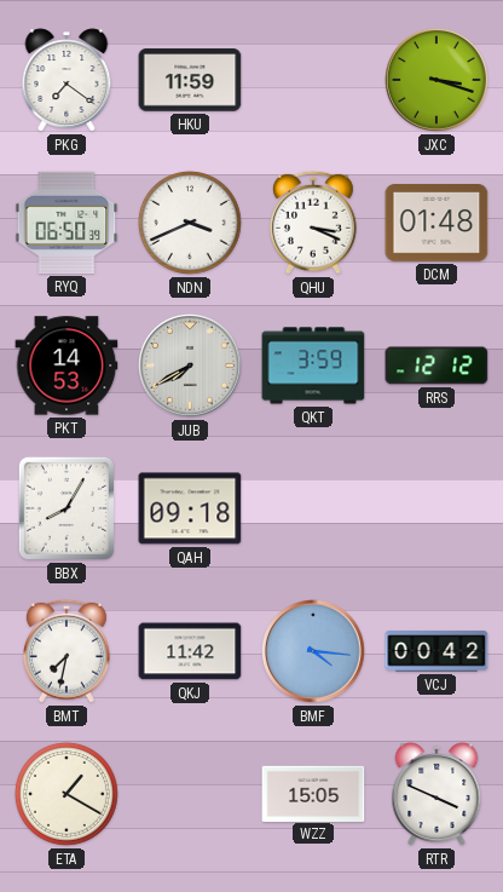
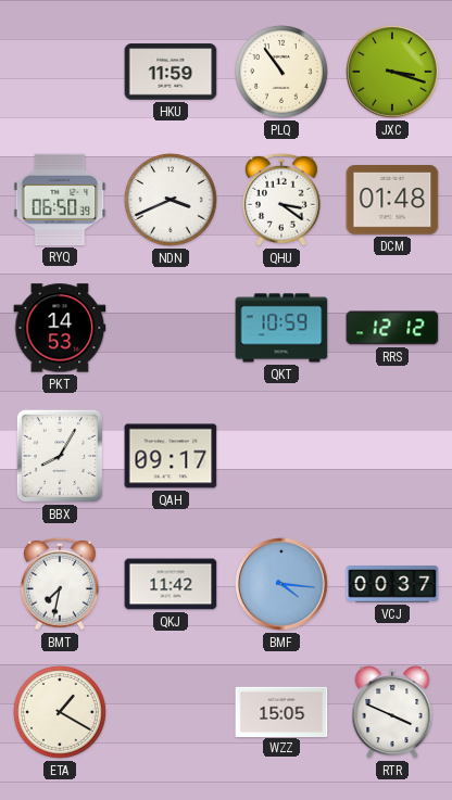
PKG: 7:21 -> none (67, 80)
PLQ: none -> 10:54 (281, 72)
QHU: 3:19 -> 3:21 (281, 200)
JUB: 7:40 -> none (190, 366)
QKT: 3:59 -> 10:59 (281, 328)
QAH: 09:18 -> 09:17 (171, 456)
VCJ: 00:42 -> 00:37 (392, 584)
